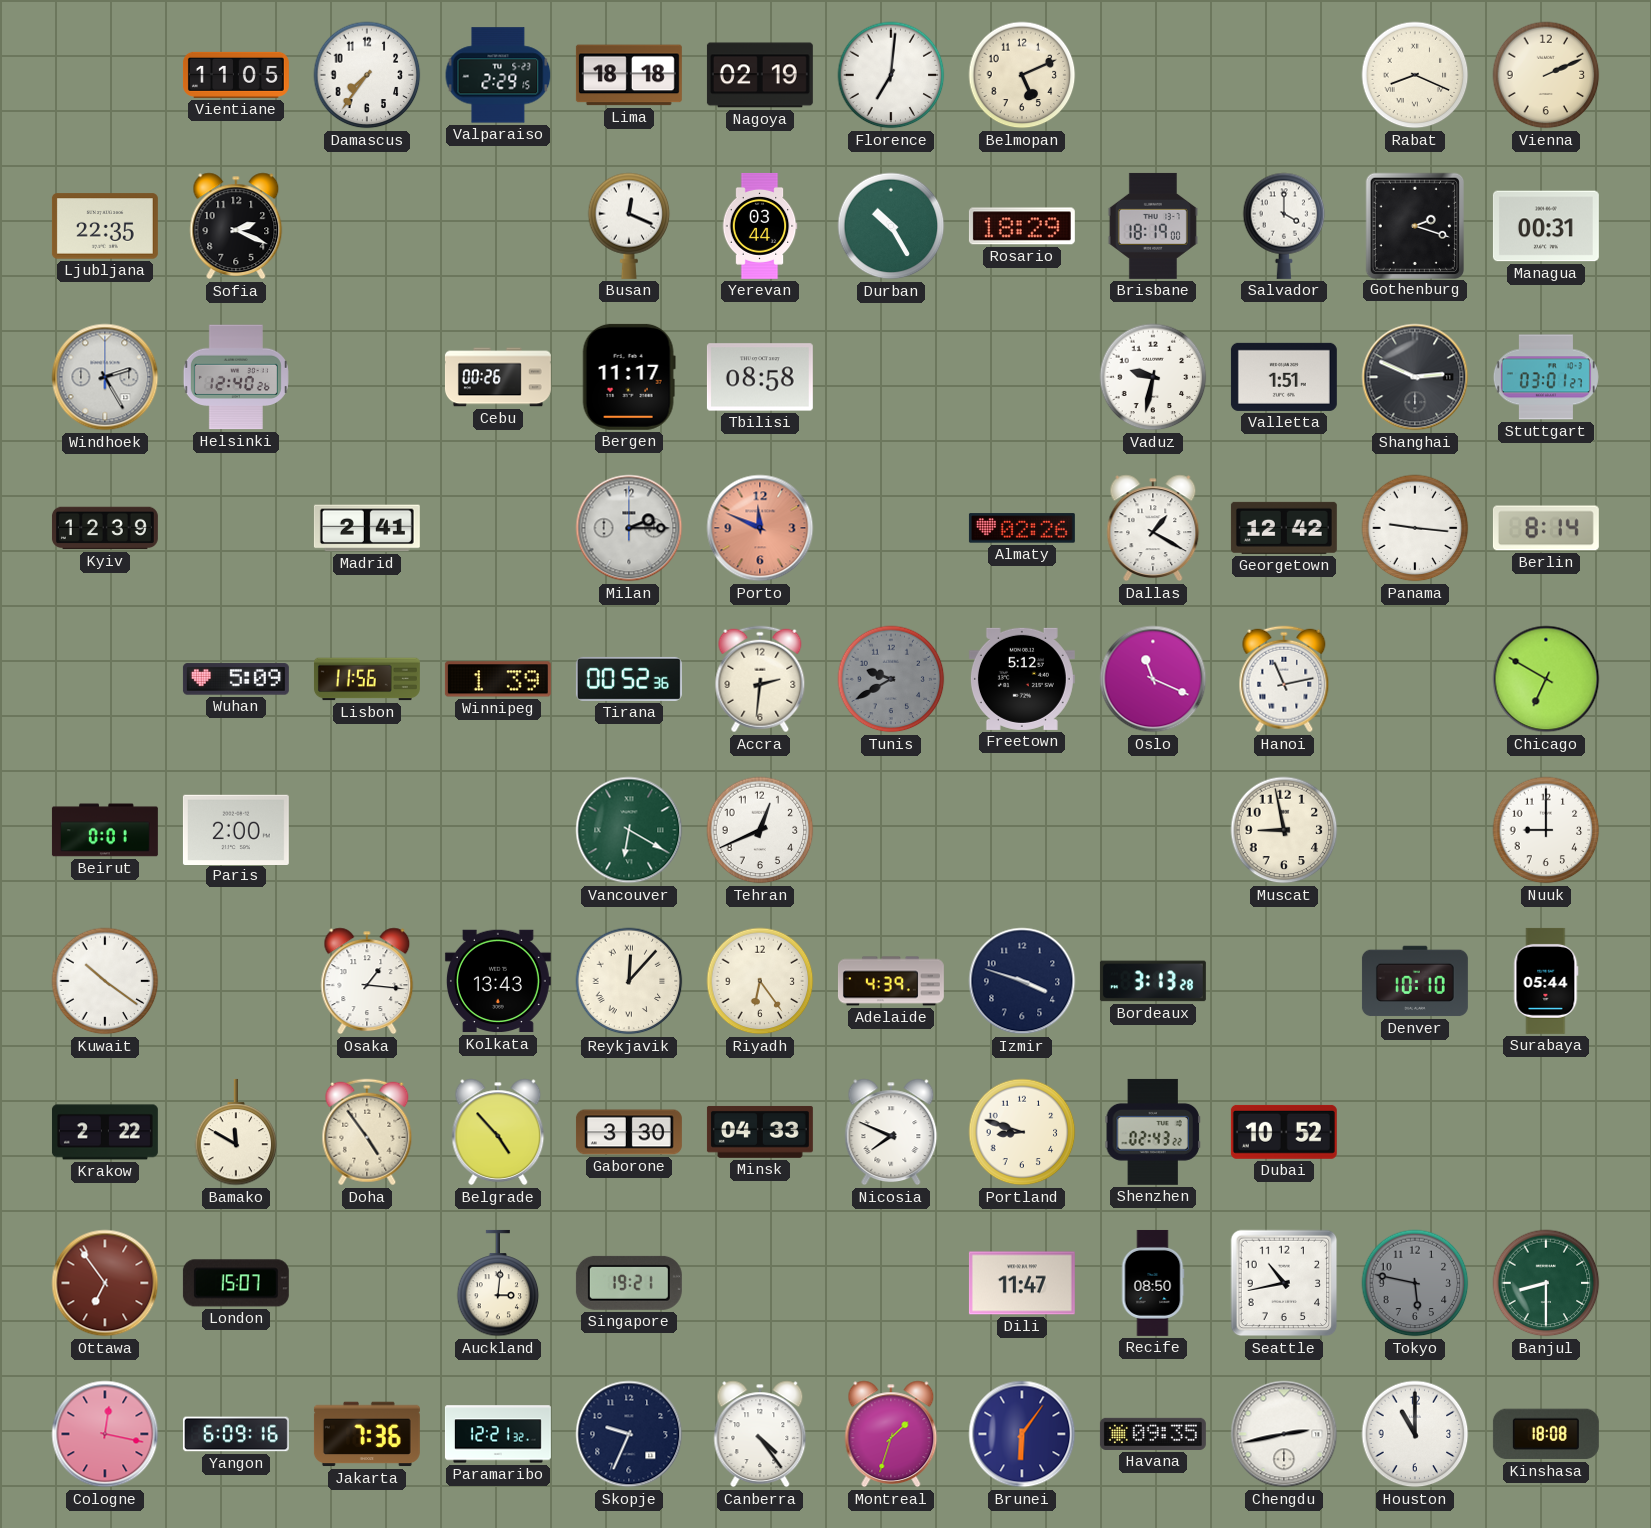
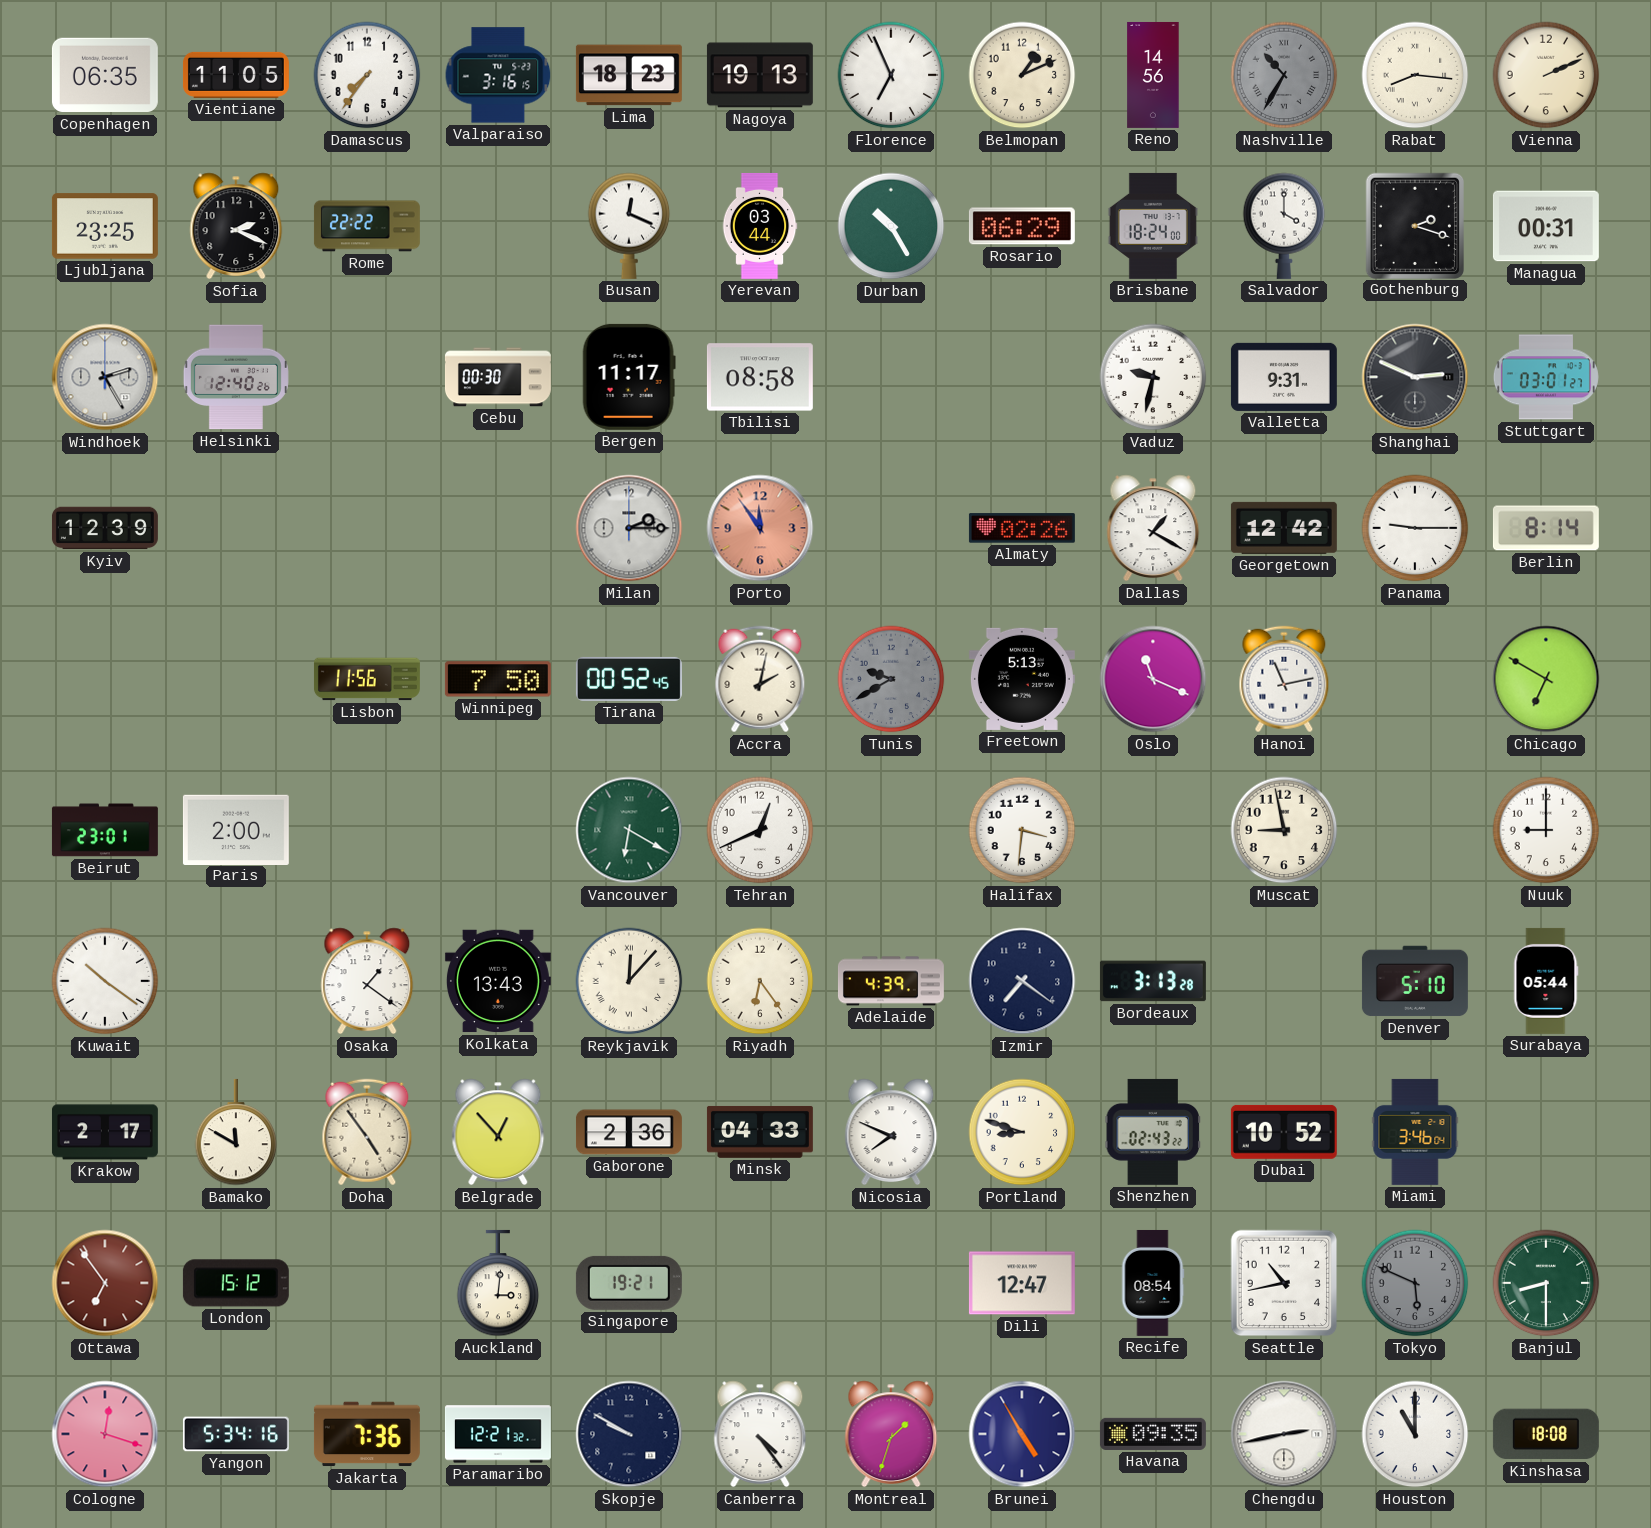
Copenhagen: none -> 06:35 (105, 75)
Valparaiso: 2:29 -> 3:16 (498, 75)
Lima: 18:18 -> 18:23 (629, 75)
Nagoya: 02:19 -> 19:13 (760, 75)
Florence: 7:01 -> 6:56 (891, 75)
Belmopan: 5:11 -> 1:11 (1022, 75)
Reno: none -> 14:56 (1153, 75)
Nashville: none -> 10:35 (1284, 75)
Rabat: 8:19 -> 8:16 (1415, 75)
Ljubljana: 22:35 -> 23:25 (105, 226)
Rome: none -> 22:22 (367, 226)
Rosario: 18:29 -> 06:29 (1022, 226)
Brisbane: 18:19 -> 18:24 (1153, 226)
Cebu: 00:26 -> 00:30 (498, 377)
Valletta: 1:51 -> 9:31 (1284, 377)
Madrid: 2:41 -> none (367, 528)
Porto: 11:49 -> 11:54 (760, 528)
Panama: 9:16 -> 9:15 (1415, 528)
Wuhan: 5:09 -> none (236, 679)
Winnipeg: 1:39 -> 7:50 (498, 679)
Tirana: 00:52:36 -> 00:52:45 (629, 679)
Accra: 2:31 -> 2:02 (760, 679)
Freetown: 5:12 -> 5:13 (1022, 679)
Beirut: 0:01 -> 23:01 (105, 830)
Halifax: none -> 3:31 (1022, 830)
Osaka: 1:16 -> 1:21 (367, 981)
Izmir: 3:48 -> 7:21 (1022, 981)
Denver: 10:10 -> 5:10 (1415, 981)
Krakow: 2:22 -> 2:17 (105, 1132)
Belgrade: 4:53 -> 12:53 (498, 1132)
Gaborone: 3:30 -> 2:36 (629, 1132)
Miami: none -> 3:46 (1415, 1132)
London: 15:07 -> 15:12 (236, 1283)
Dili: 11:47 -> 12:47 (1022, 1283)
Recife: 08:50 -> 08:54 (1153, 1283)
Tokyo: 5:47 -> 5:49 (1415, 1283)
Cologne: 12:17 -> 12:18 (105, 1434)
Yangon: 6:09 -> 5:34 (236, 1434)
Skopje: 9:34 -> 9:50 (629, 1434)
Brunei: 6:06 -> 4:55 (1022, 1434)
